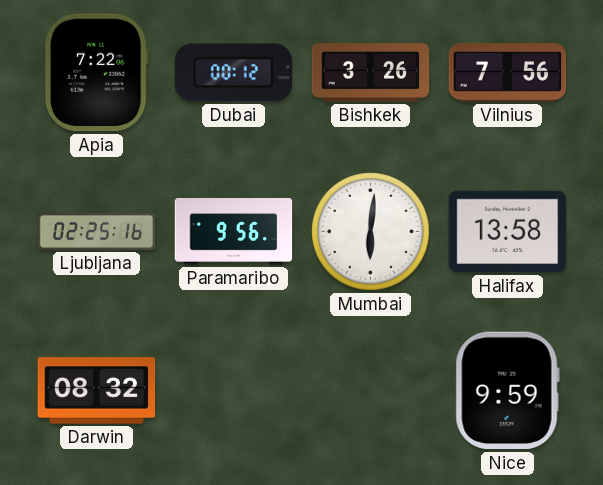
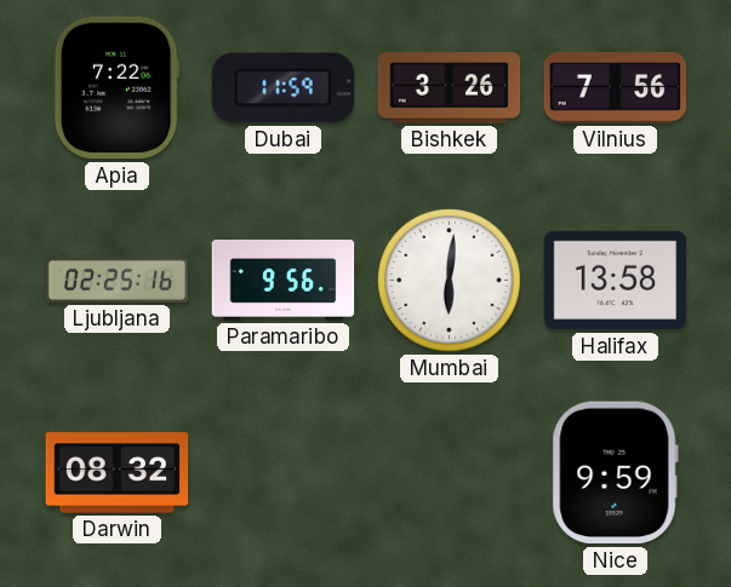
Dubai: 00:12 -> 11:59 (282, 88)
